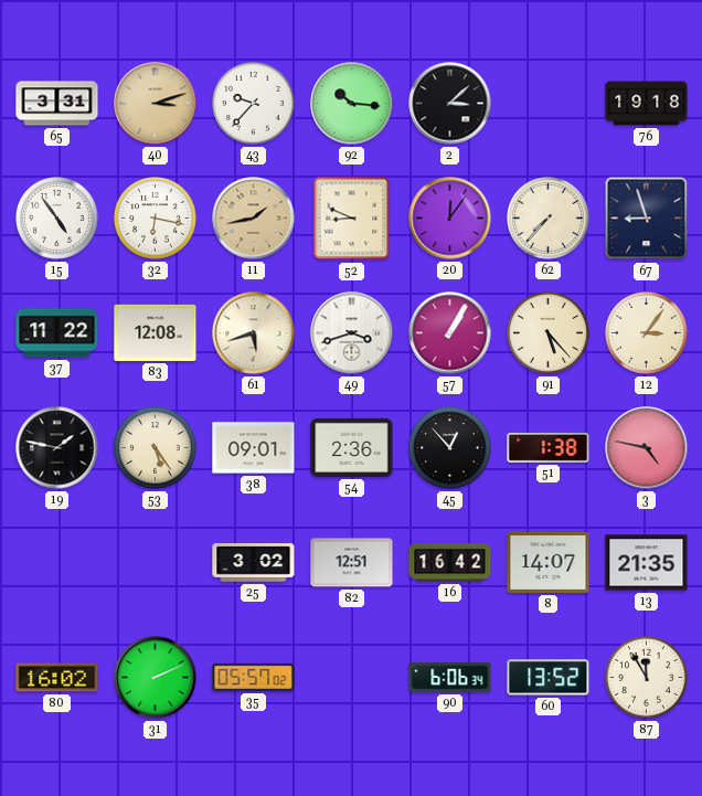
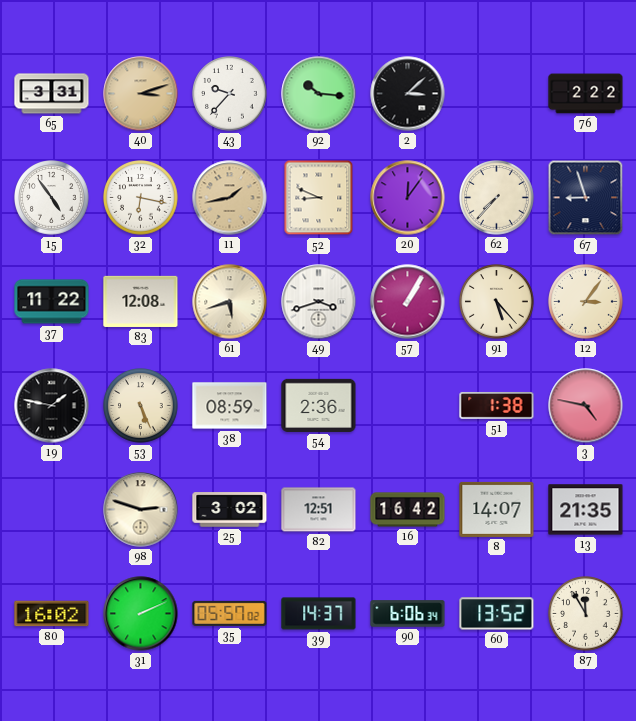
76: 19:18 -> 2:22 (586, 94)
53: 5:24 -> 5:26 (141, 406)
38: 09:01 -> 08:59 (230, 406)
45: 12:53 -> none (450, 448)
98: none -> 2:48 (141, 510)
39: none -> 14:37 (319, 614)
